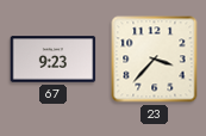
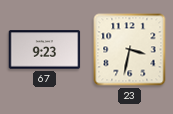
23: 3:37 -> 3:32 (130, 50)
